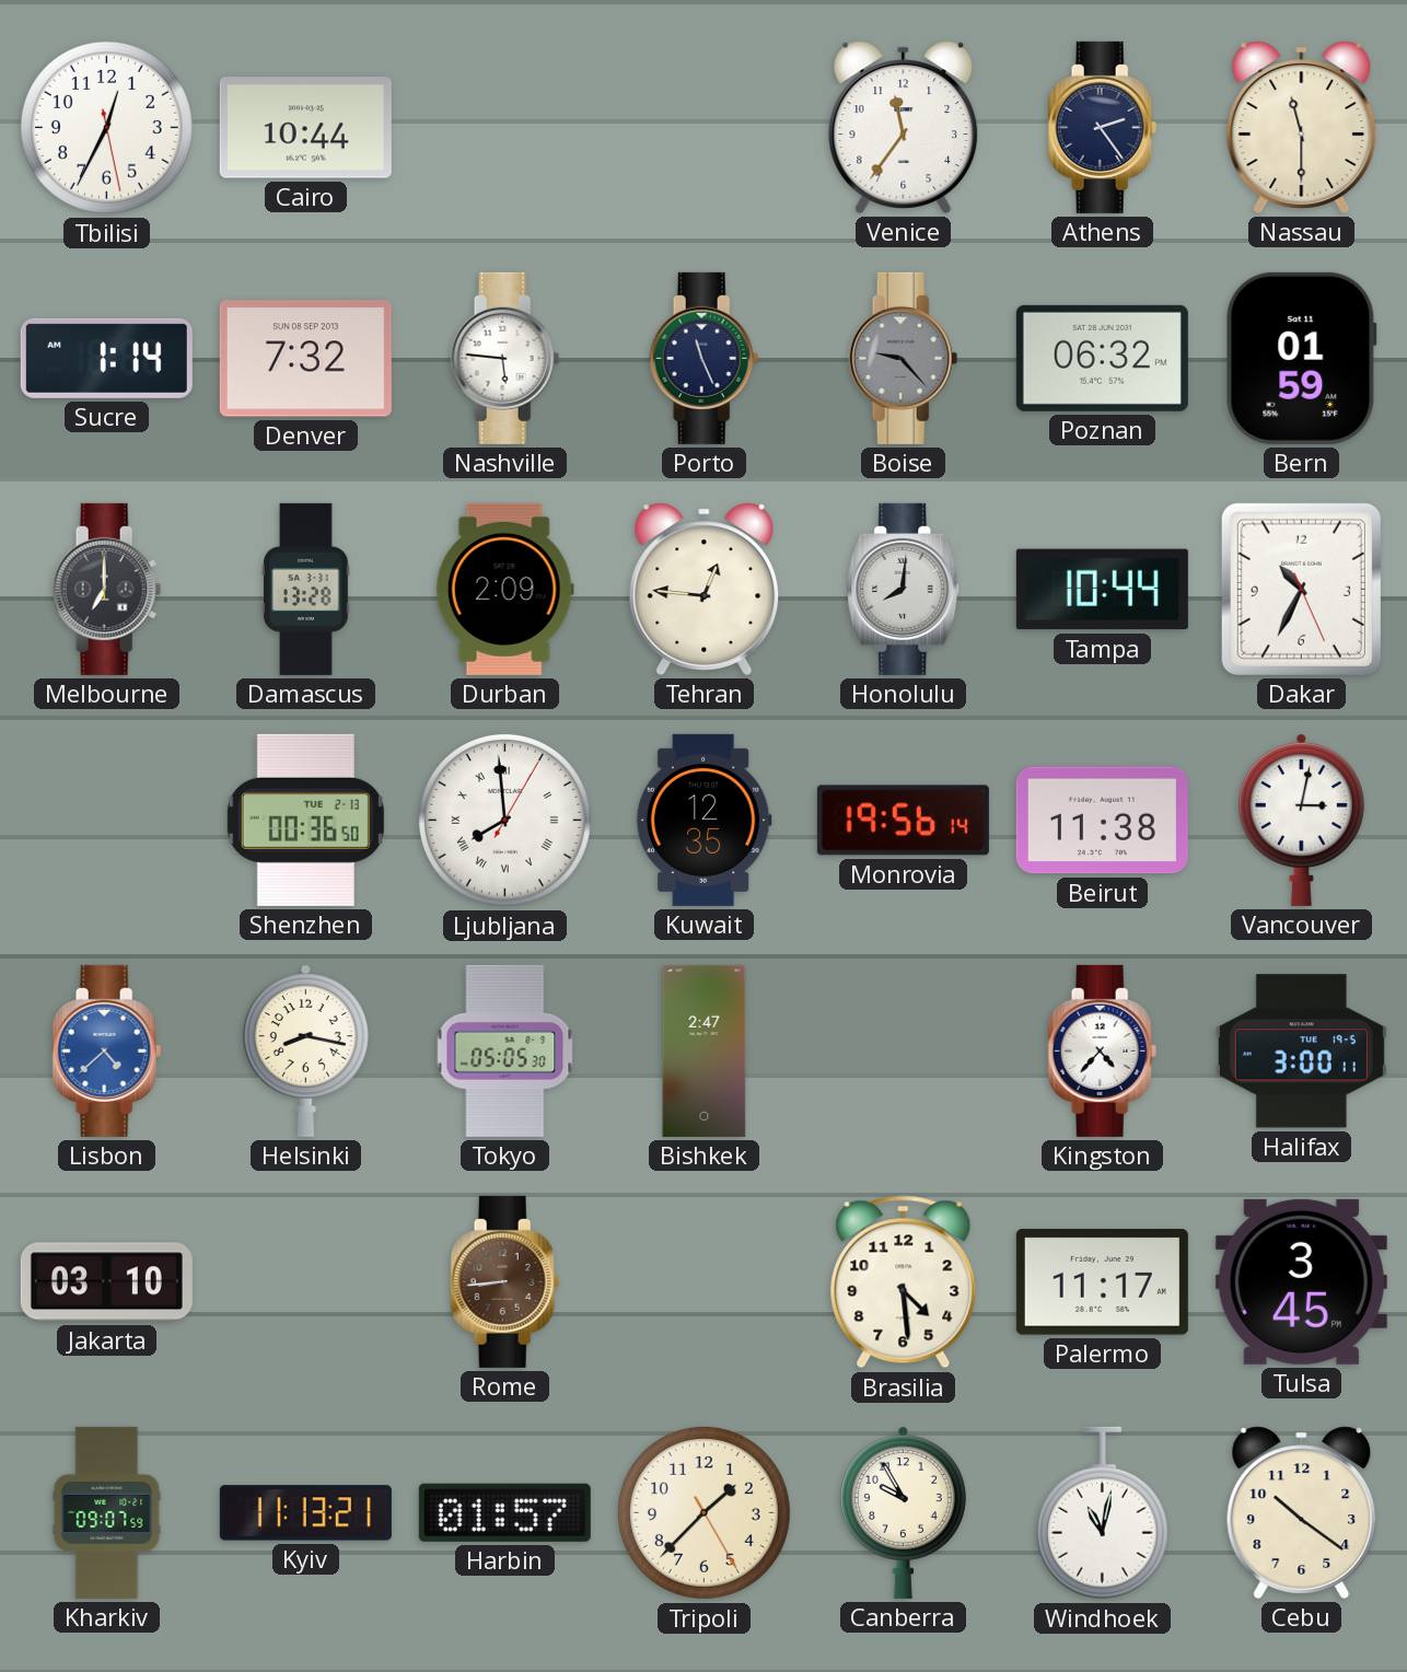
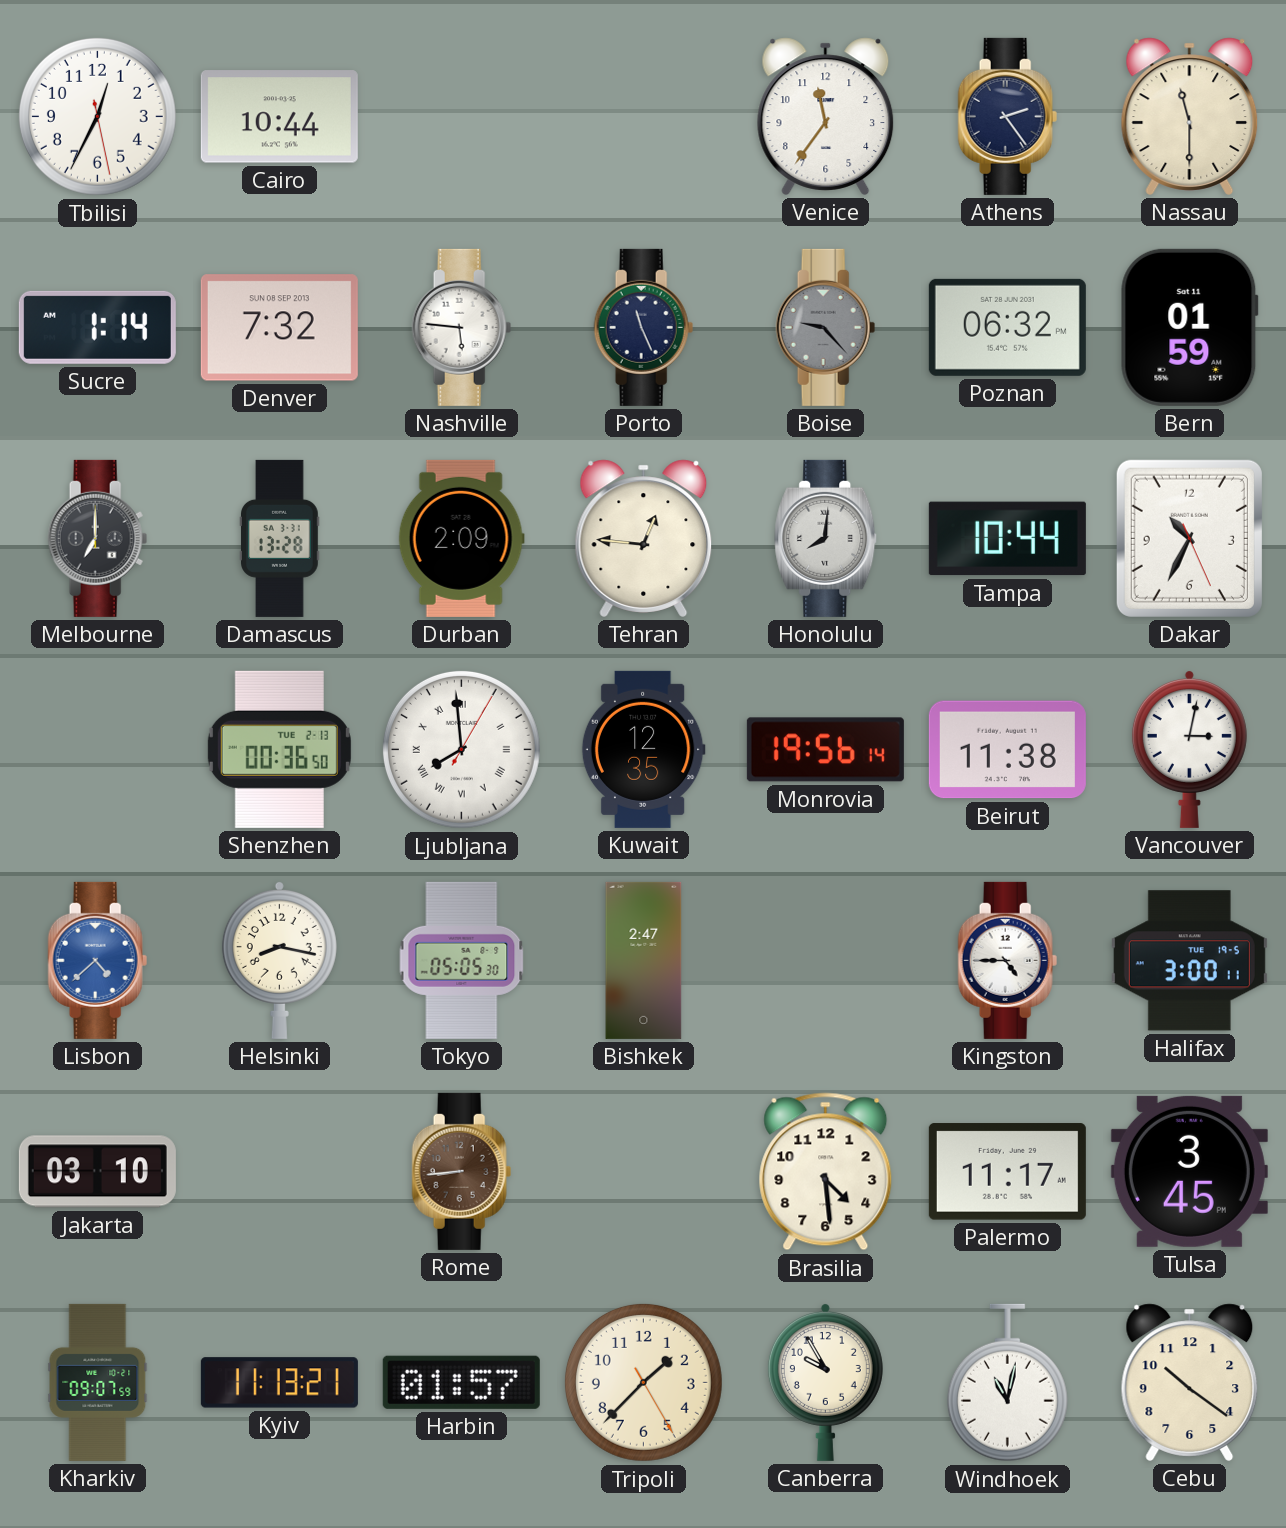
Kingston: 4:37 -> 4:45 (1008, 960)
